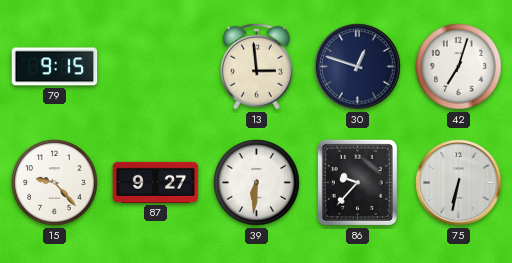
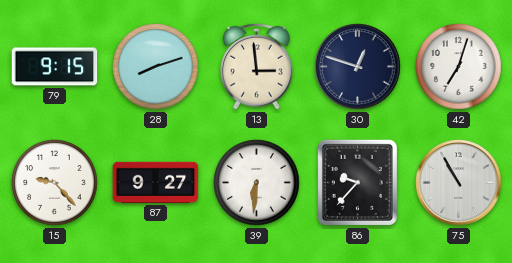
28: none -> 8:12 (156, 67)
75: 6:32 -> 10:55 (459, 183)
